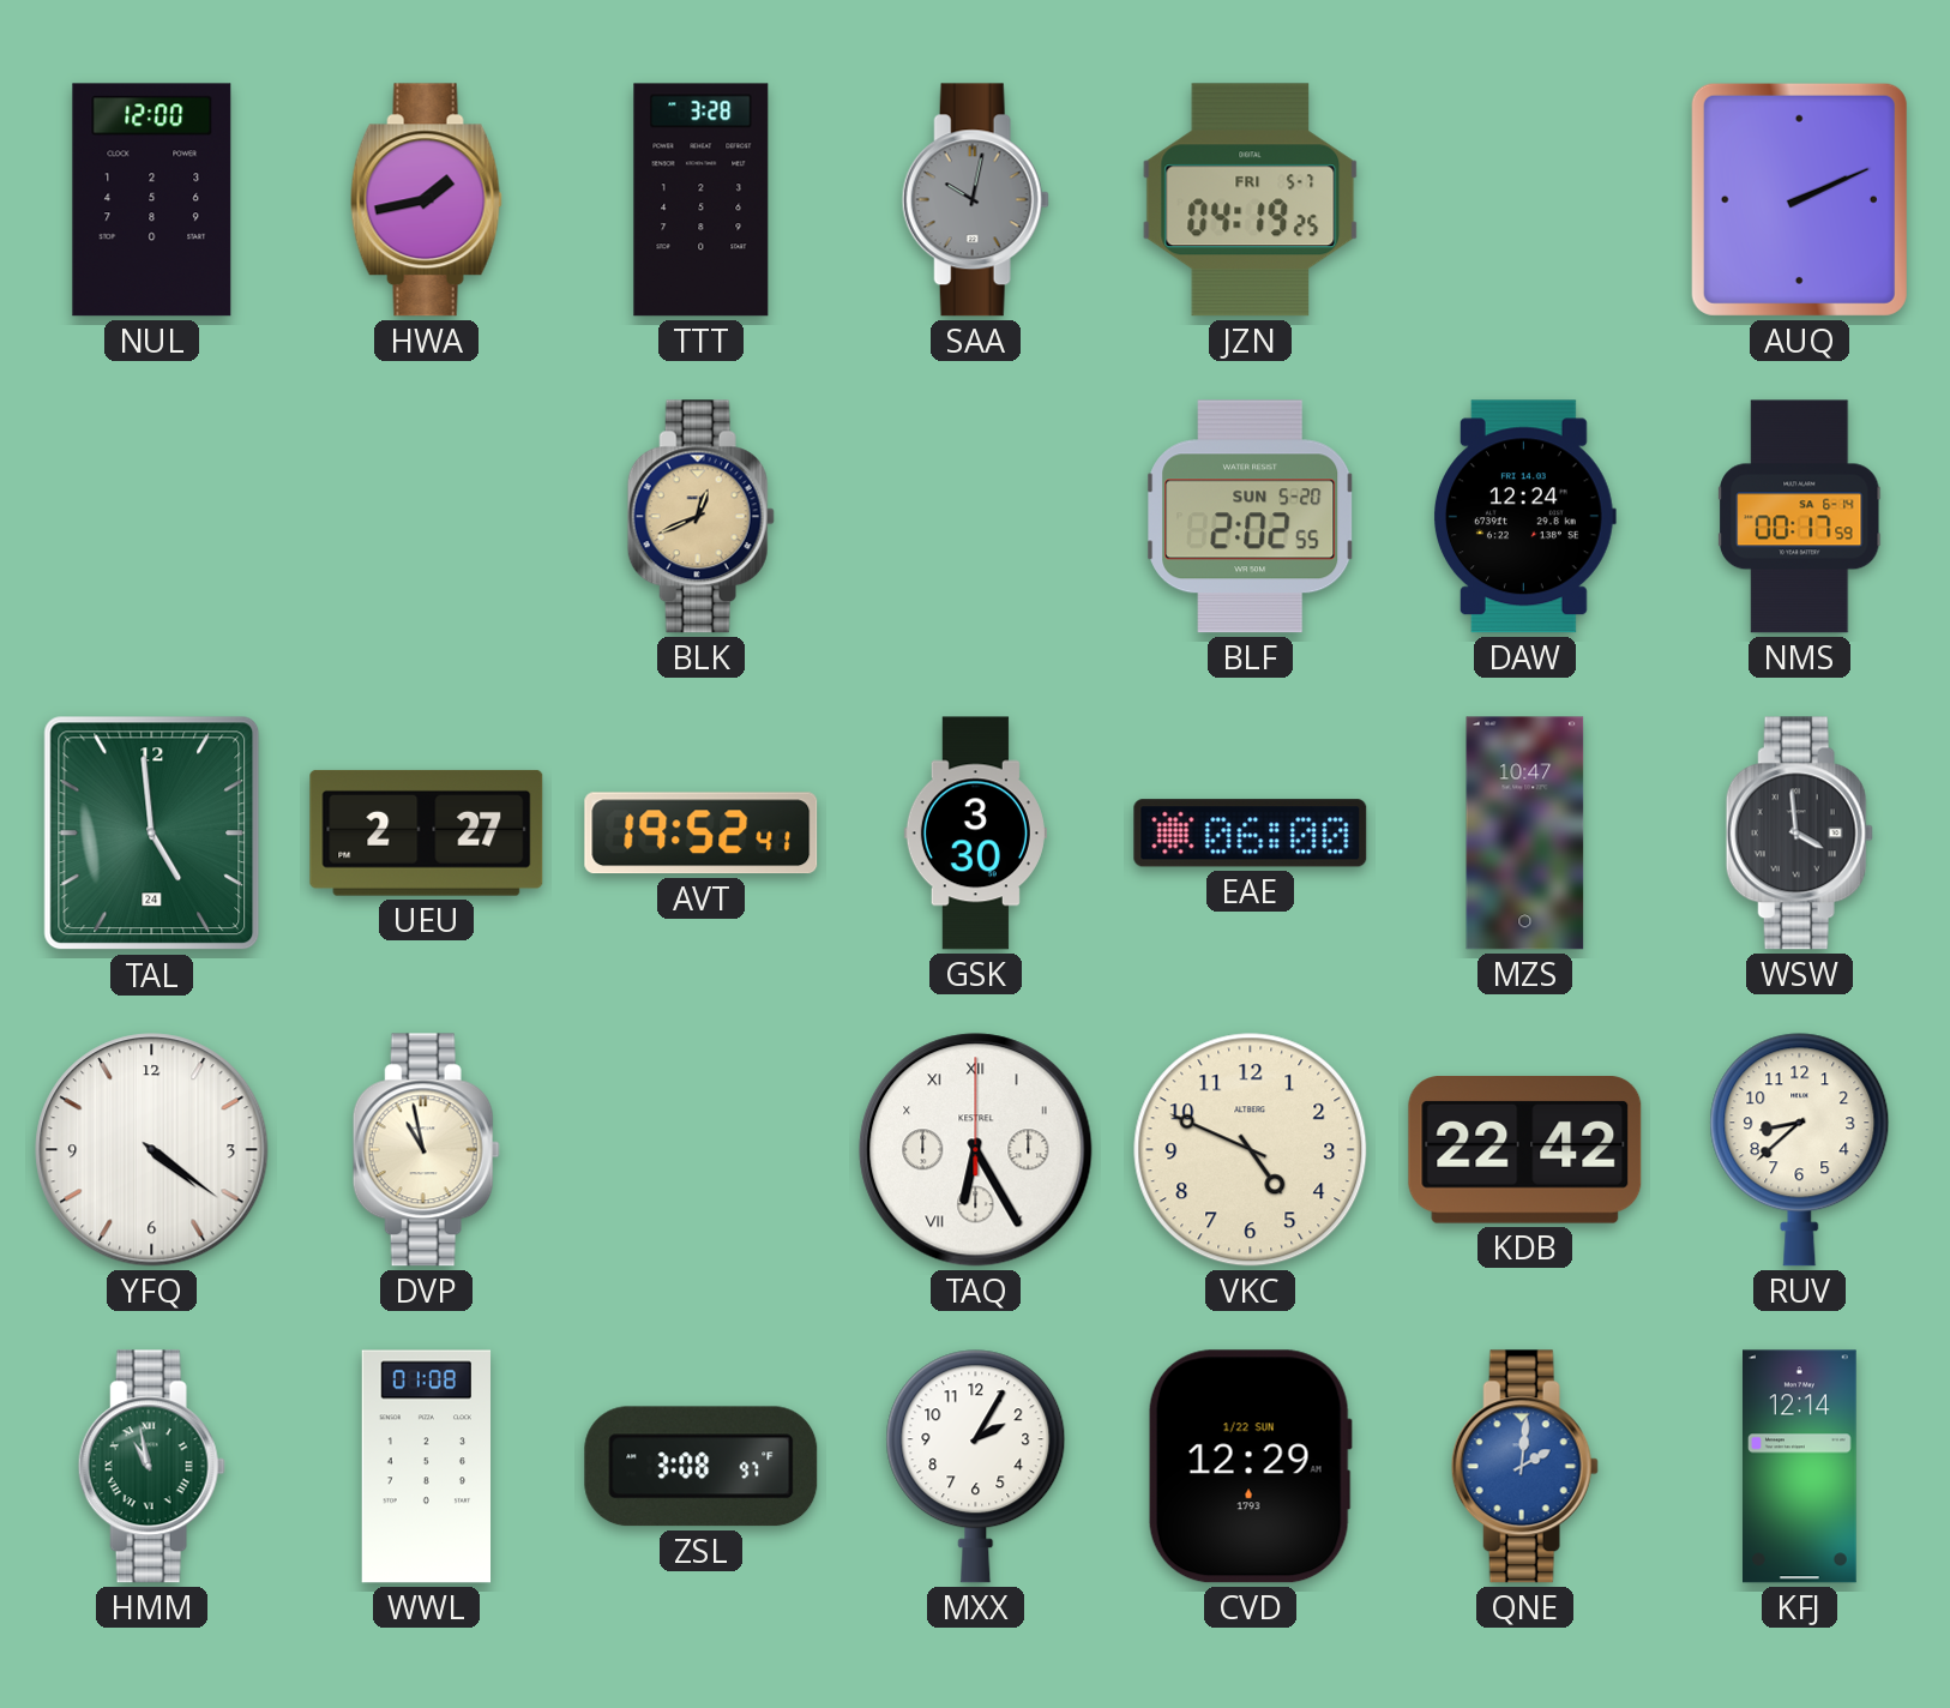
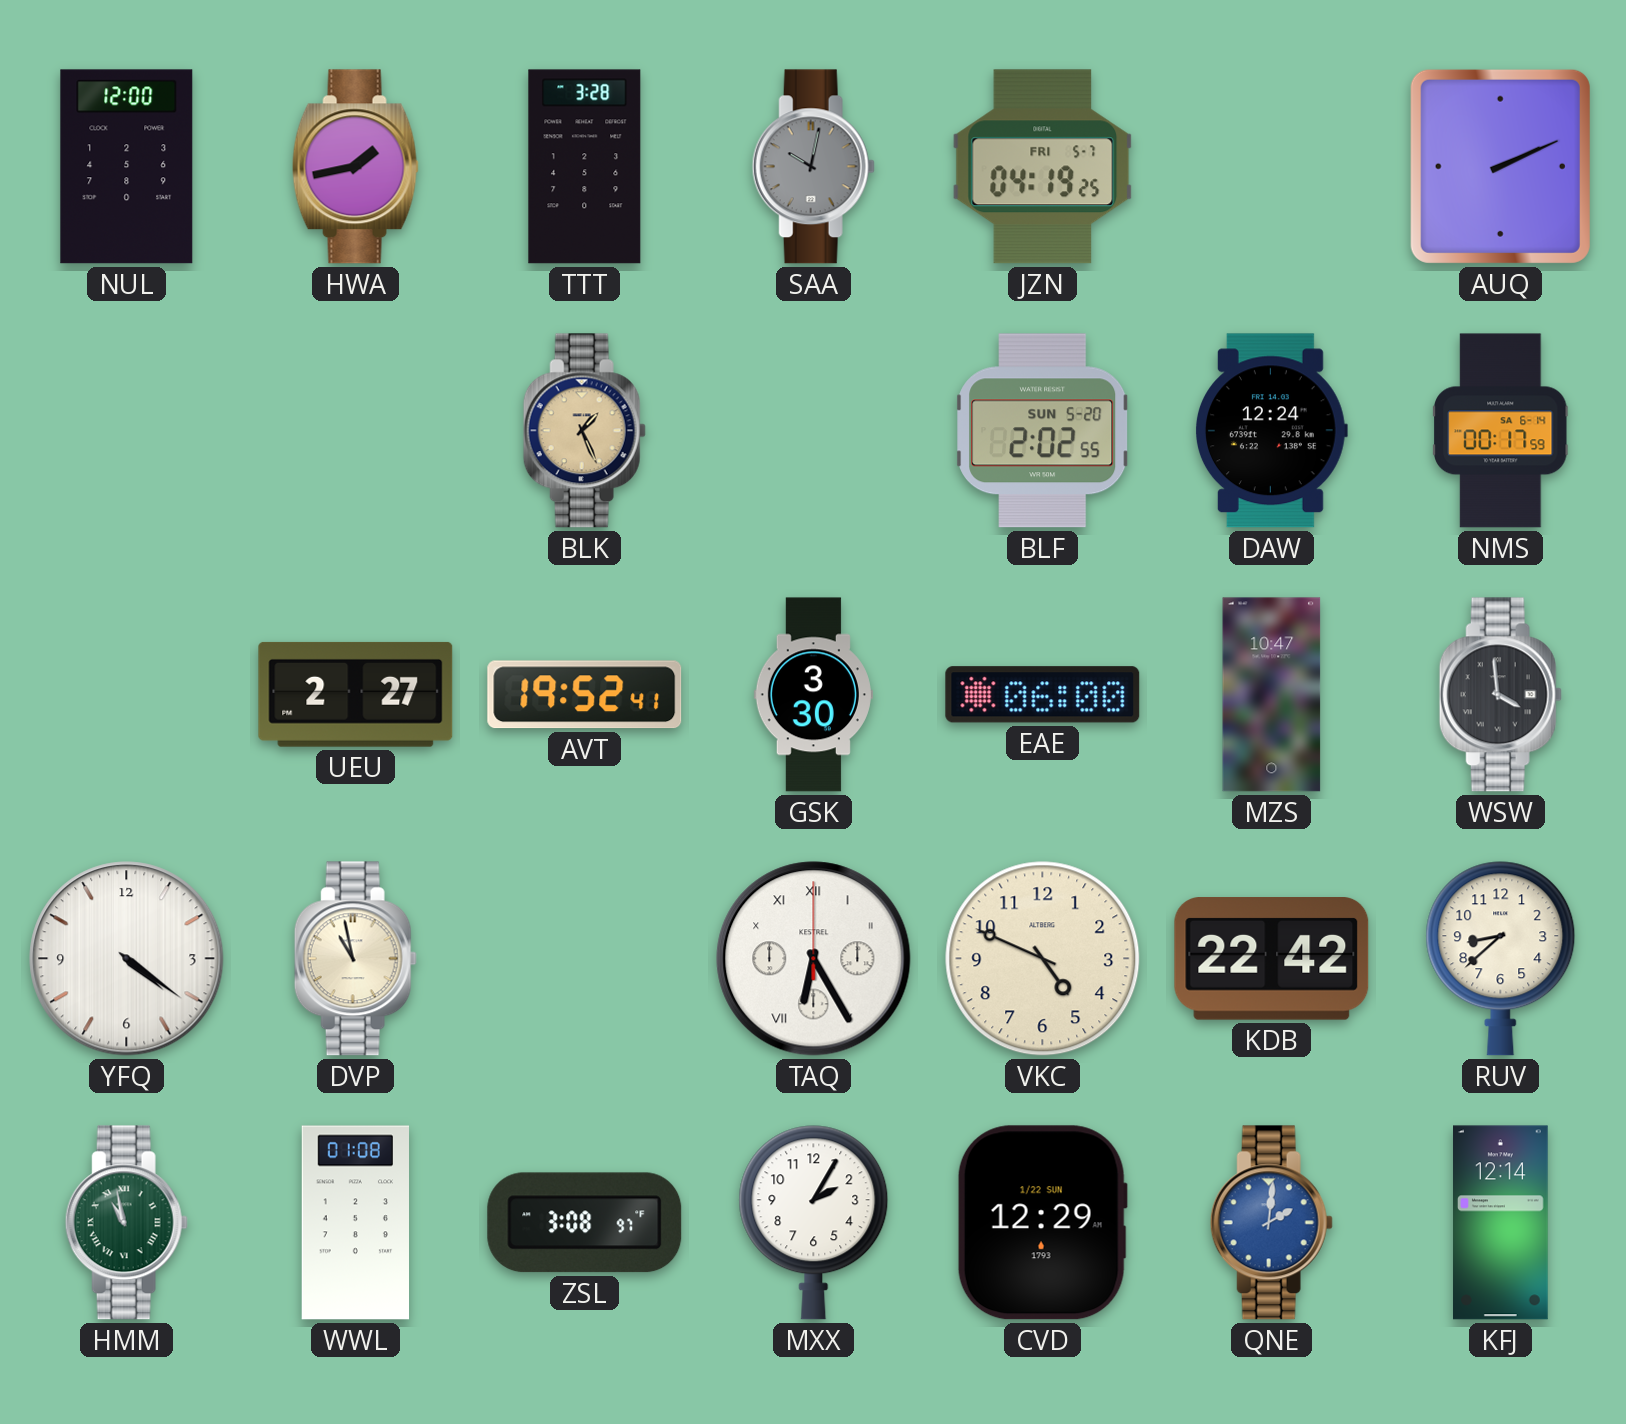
BLK: 12:41 -> 1:26 (584, 431)
TAL: 4:59 -> none (152, 834)
